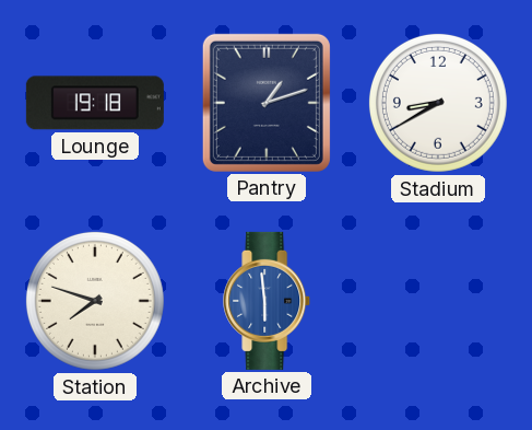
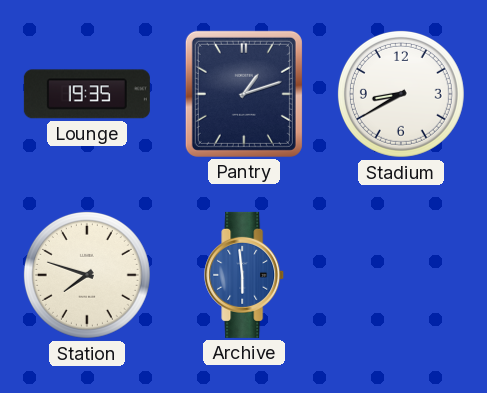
Lounge: 19:18 -> 19:35 (87, 94)
